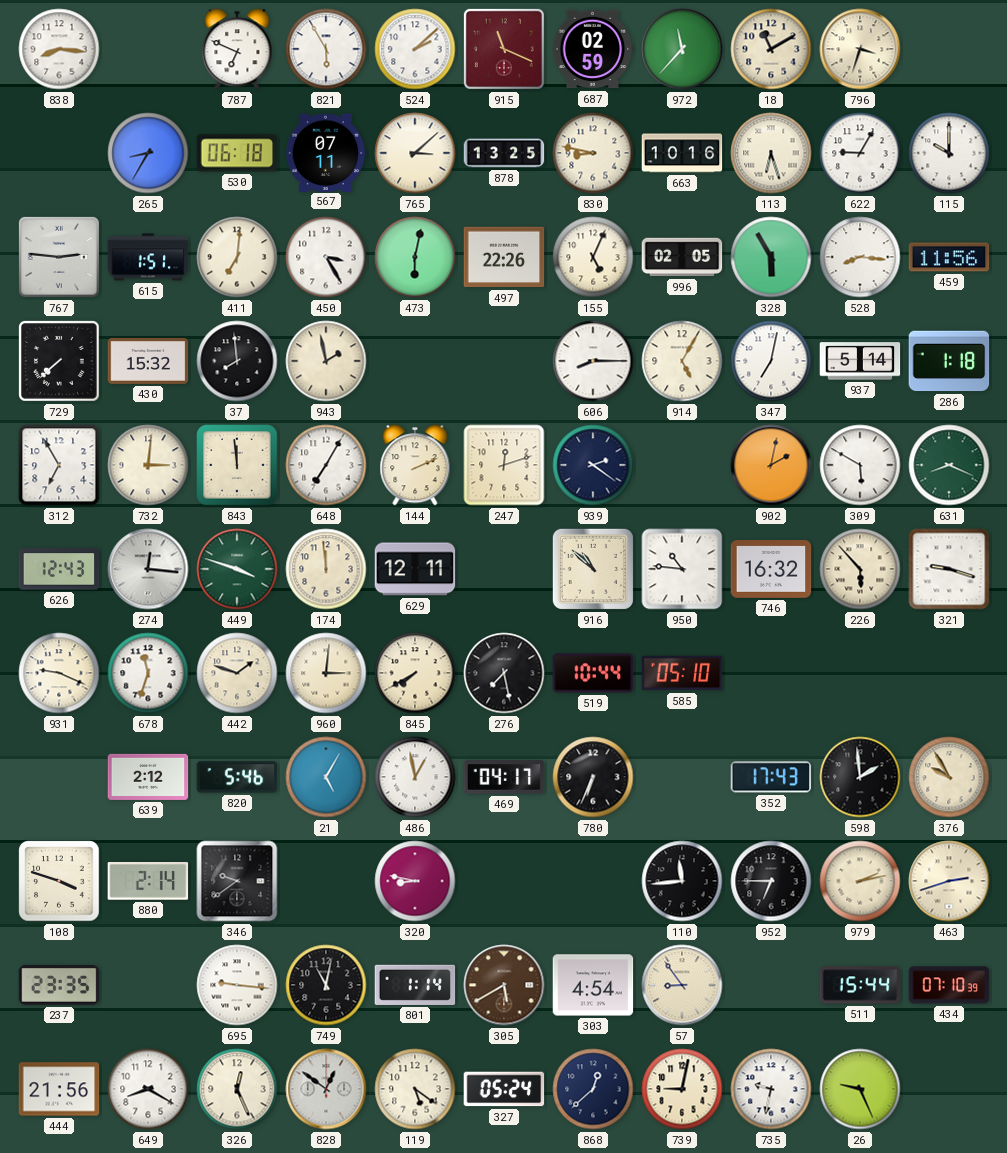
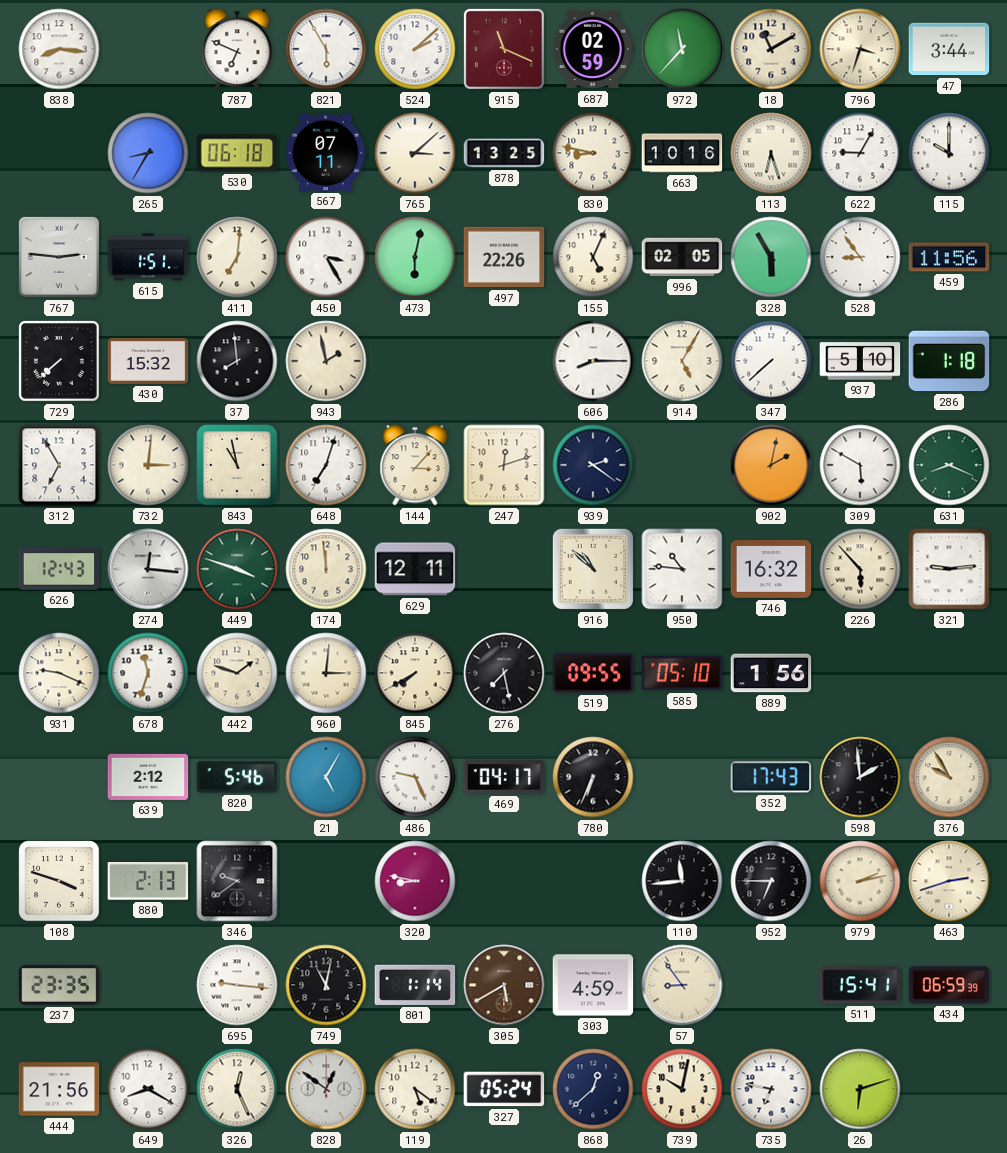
47: none -> 3:44 (949, 49)
528: 8:16 -> 8:54 (860, 257)
347: 7:02 -> 7:38 (771, 361)
937: 5:14 -> 5:10 (860, 361)
843: 11:59 -> 10:58 (237, 465)
648: 7:05 -> 7:03 (326, 465)
144: 2:11 -> 3:07 (415, 465)
321: 9:18 -> 9:14 (949, 569)
519: 10:44 -> 09:55 (593, 673)
889: none -> 1:56 (771, 673)
486: 12:58 -> 9:26 (415, 777)
880: 2:14 -> 2:13 (148, 882)
303: 4:54 -> 4:59 (593, 985)
511: 15:44 -> 15:41 (860, 985)
434: 07:10 -> 06:59 (949, 985)
739: 9:02 -> 10:02 (682, 1089)
735: 9:32 -> 6:47 (771, 1089)
26: 9:26 -> 6:12 (860, 1089)
